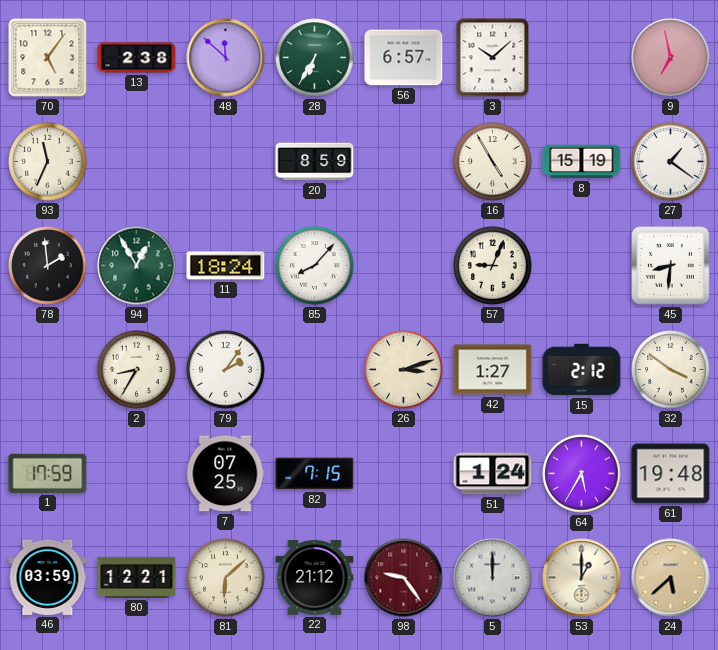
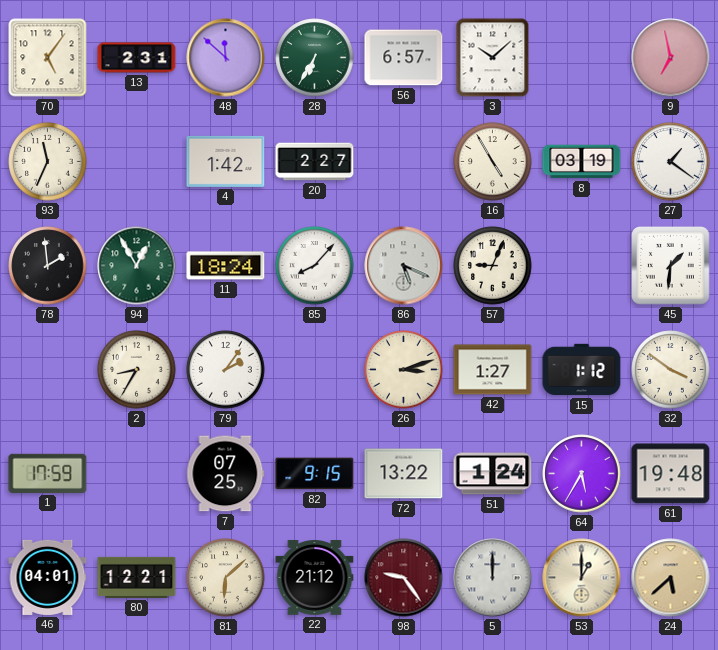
13: 2:38 -> 2:31 (137, 58)
4: none -> 1:42 (226, 161)
20: 8:59 -> 2:27 (315, 162)
8: 15:19 -> 03:19 (582, 162)
86: none -> 5:19 (404, 266)
45: 8:31 -> 1:31 (671, 266)
15: 2:12 -> 1:12 (582, 370)
82: 7:15 -> 9:15 (315, 474)
72: none -> 13:22 (404, 474)
46: 03:59 -> 04:01 (48, 577)
